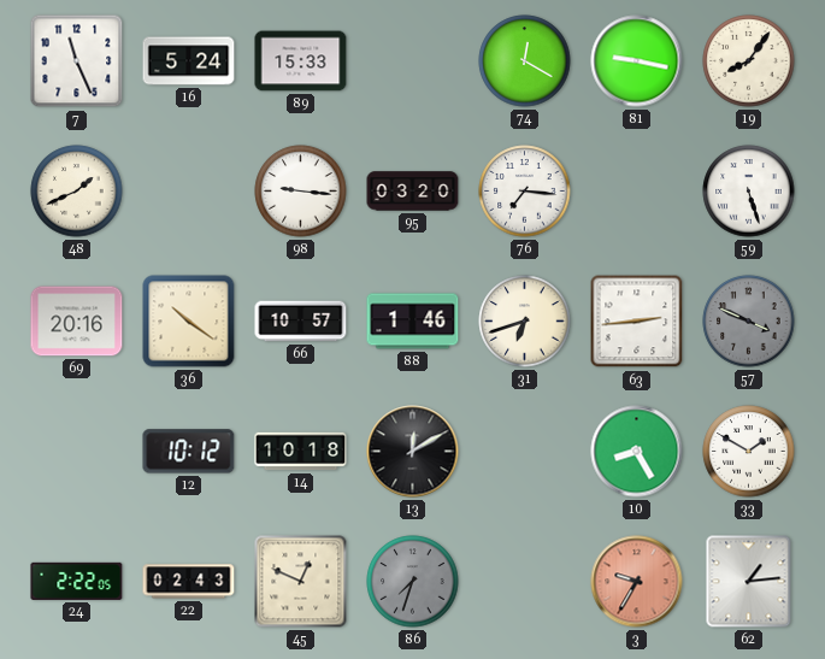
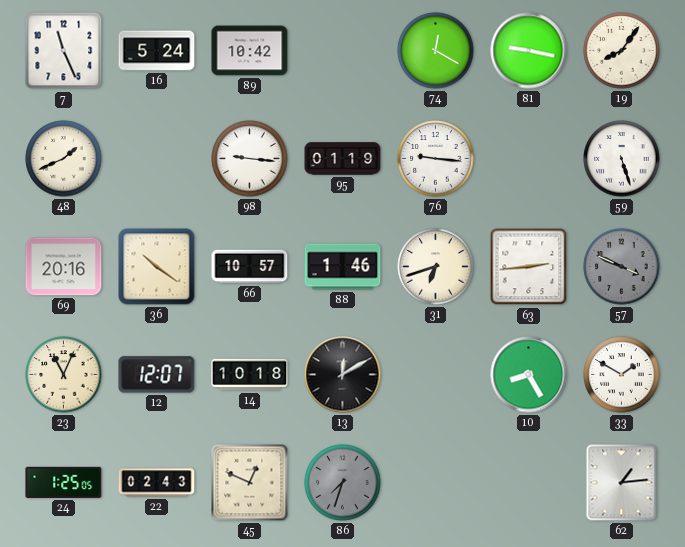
89: 15:33 -> 10:42 (250, 51)
95: 03:20 -> 01:19 (343, 159)
76: 7:16 -> 9:16 (436, 159)
23: none -> 11:04 (64, 375)
12: 10:12 -> 12:07 (157, 375)
24: 2:22 -> 1:25 (64, 482)
3: 9:35 -> none (637, 582)
